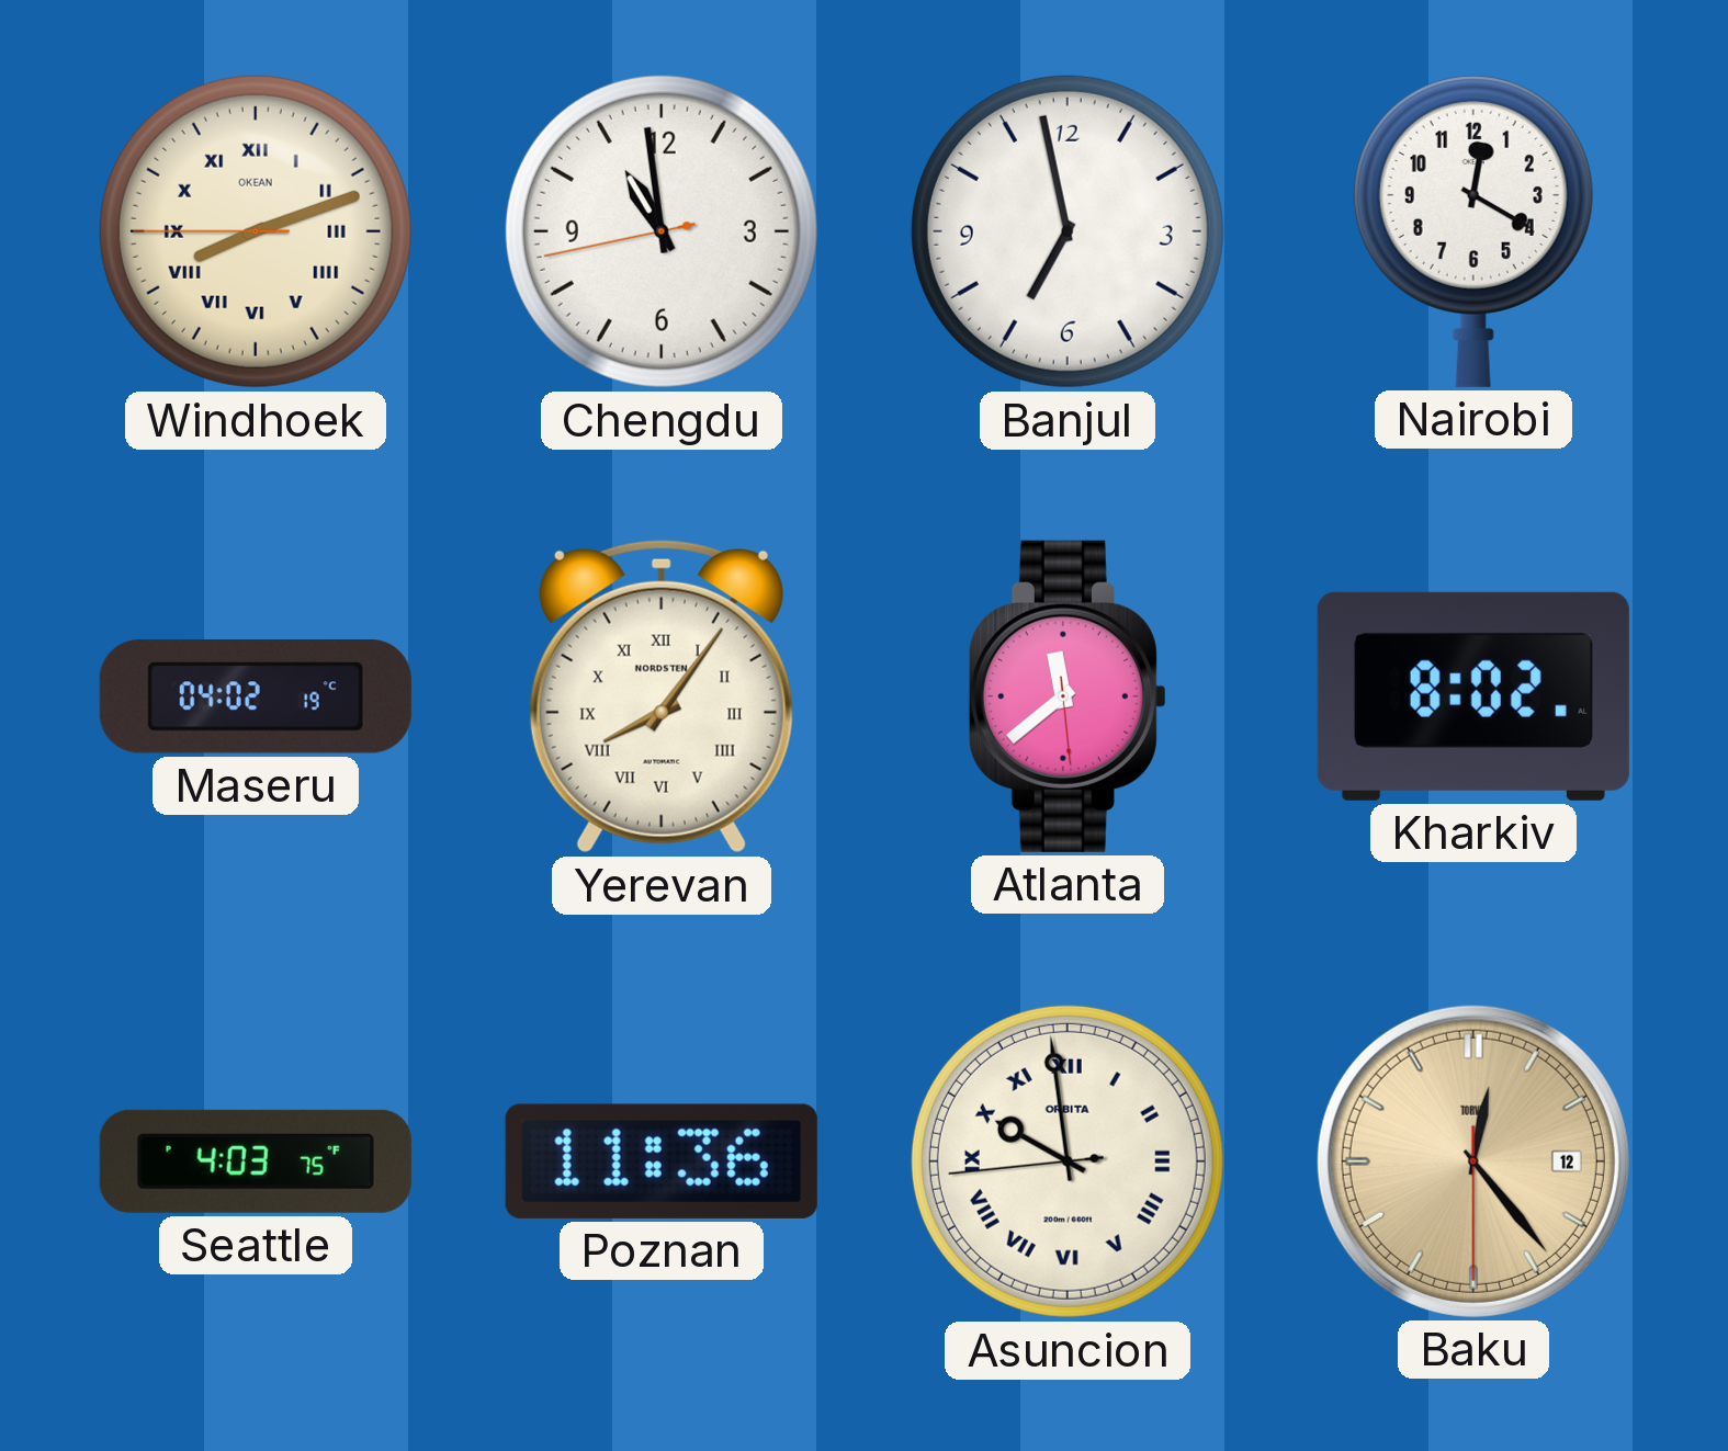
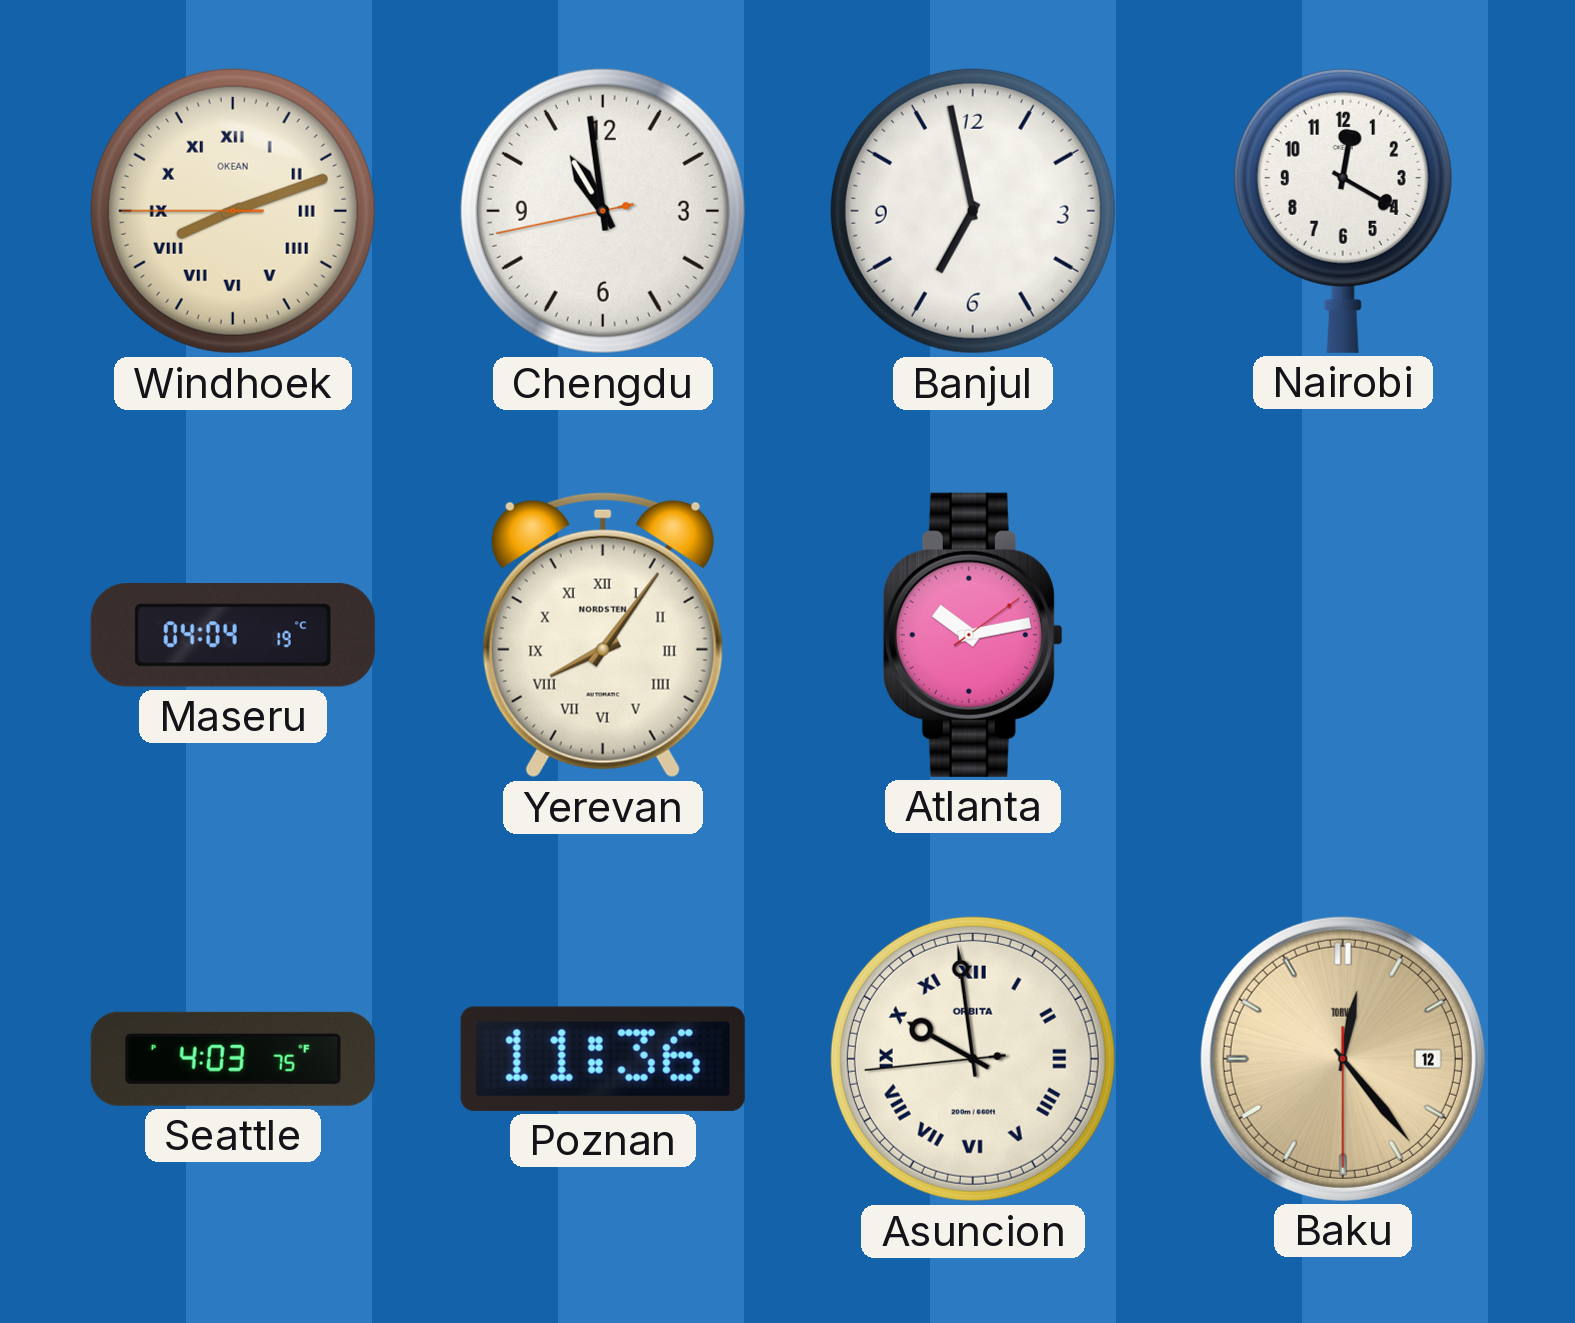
Maseru: 04:02 -> 04:04 (233, 636)
Atlanta: 11:38 -> 10:13 (973, 635)
Kharkiv: 8:02 -> none (1473, 696)
